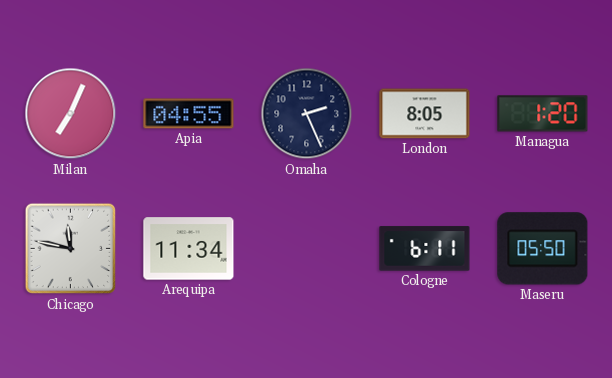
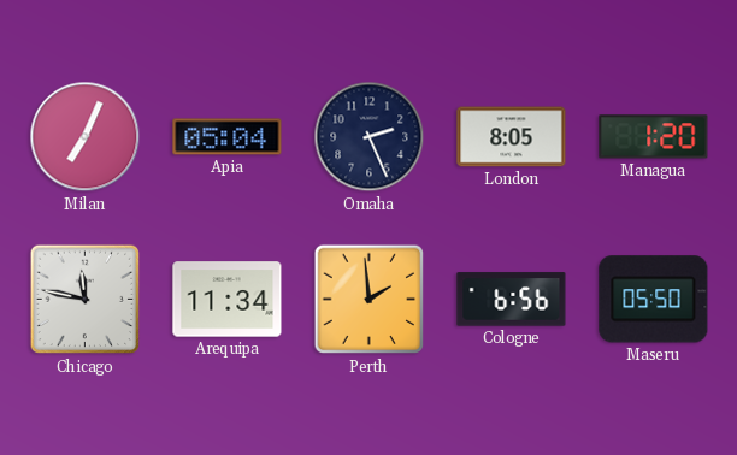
Apia: 04:55 -> 05:04 (228, 137)
Perth: none -> 1:59 (370, 300)
Cologne: 6:11 -> 6:56 (512, 300)
